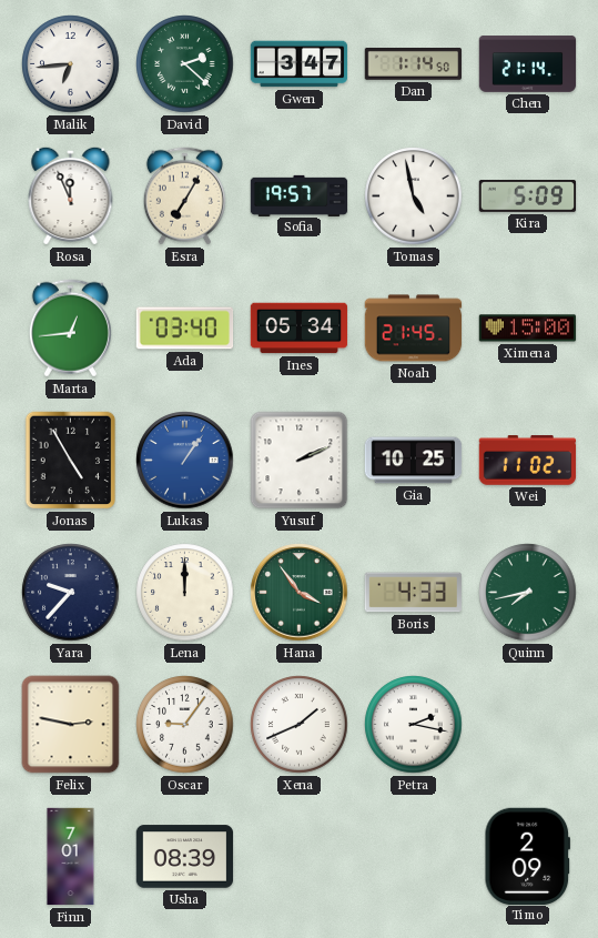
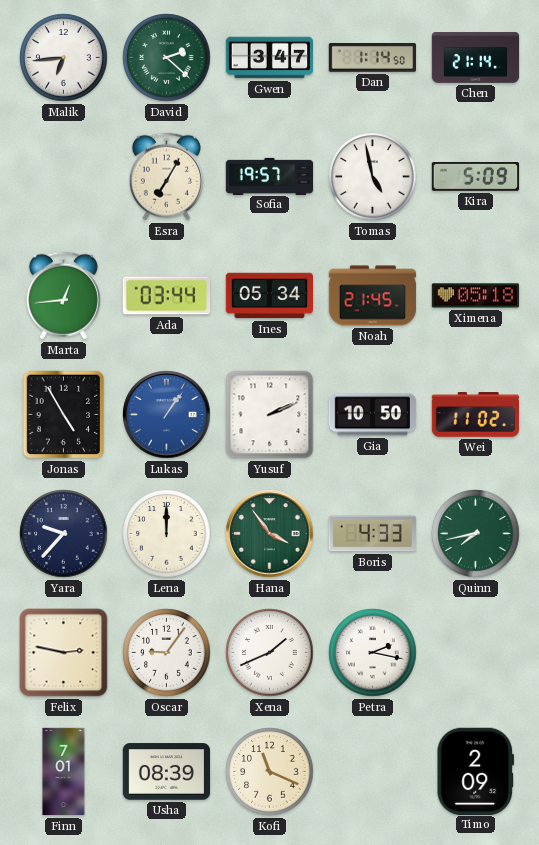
Rosa: 11:56 -> none (71, 195)
Ada: 03:40 -> 03:44 (167, 296)
Ximena: 15:00 -> 05:18 (476, 296)
Gia: 10:25 -> 10:50 (373, 415)
Kofi: none -> 11:19 (270, 772)
